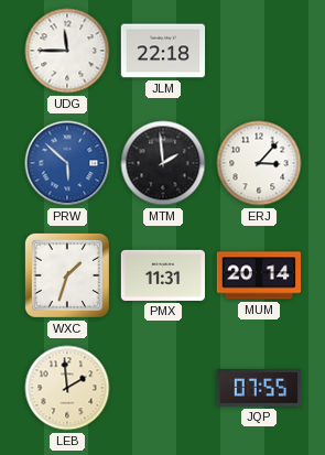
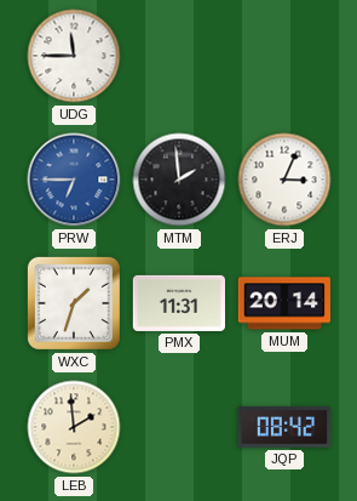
JLM: 22:18 -> none (163, 51)
PRW: 5:52 -> 6:45 (74, 180)
ERJ: 3:07 -> 3:04 (284, 180)
JQP: 07:55 -> 08:42 (284, 427)
